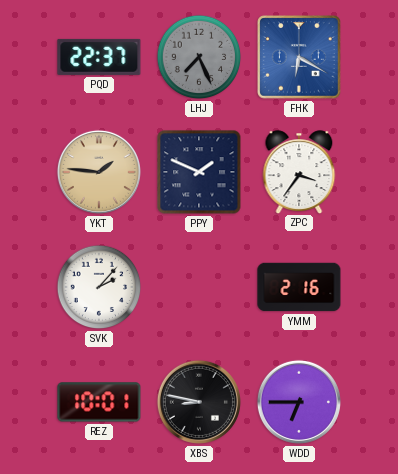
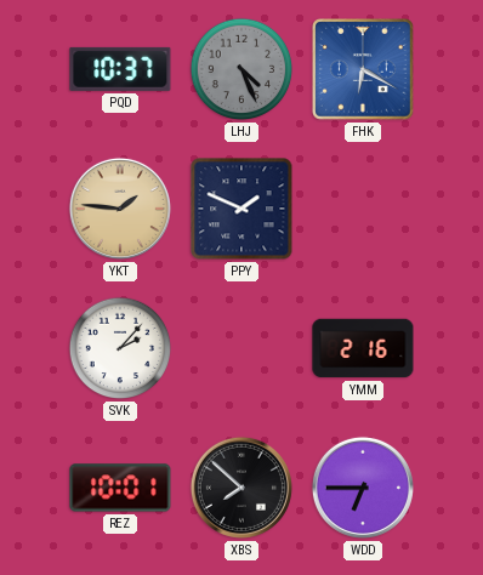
PQD: 22:37 -> 10:37 (120, 69)
LHJ: 7:26 -> 4:26 (241, 69)
ZPC: 3:36 -> none (299, 172)
XBS: 8:47 -> 7:52 (241, 488)
